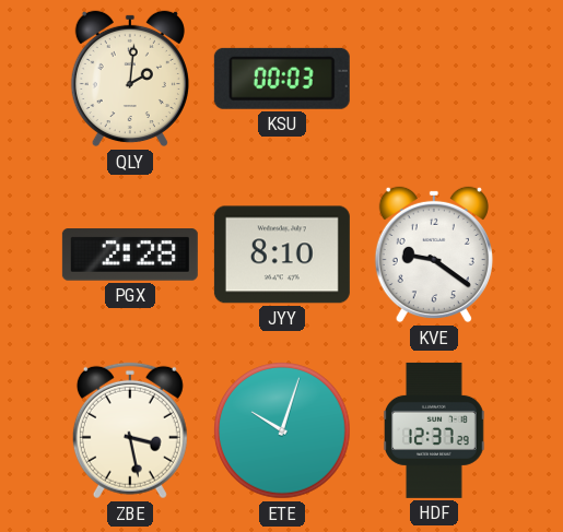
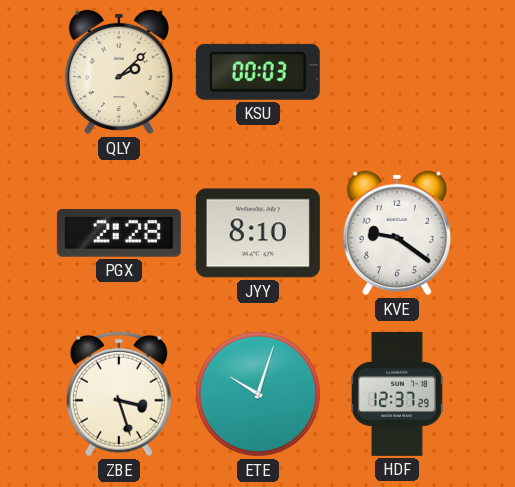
QLY: 2:01 -> 2:08 (119, 72)
ZBE: 3:28 -> 3:27 (119, 394)
